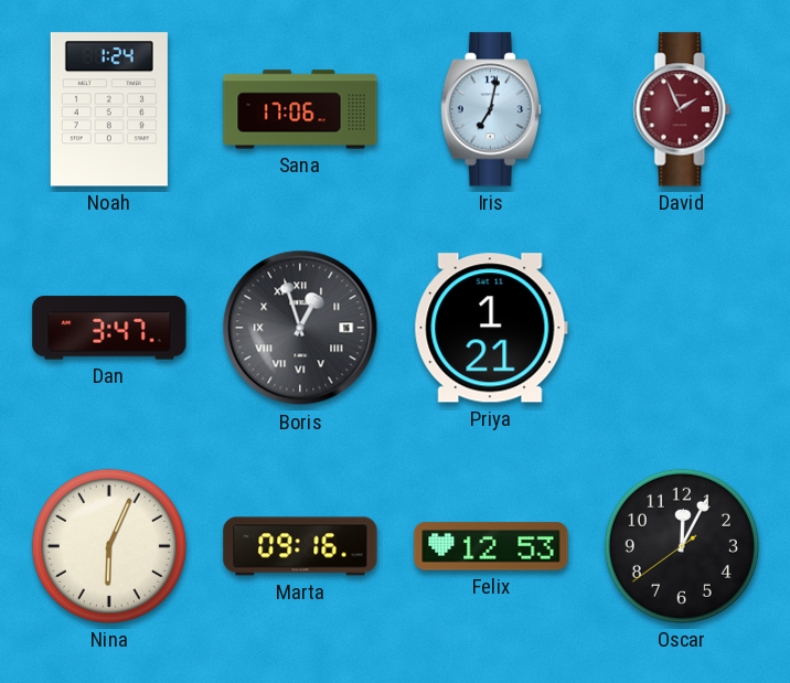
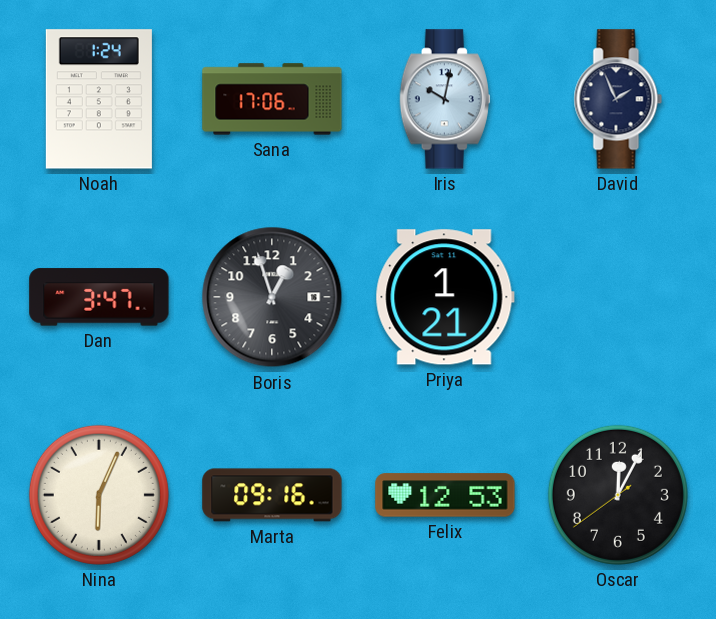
Iris: 7:02 -> 10:02 (445, 99)
David dial: burgundy -> navy (618, 99)
Boris numerals: Roman -> Arabic (272, 297)
